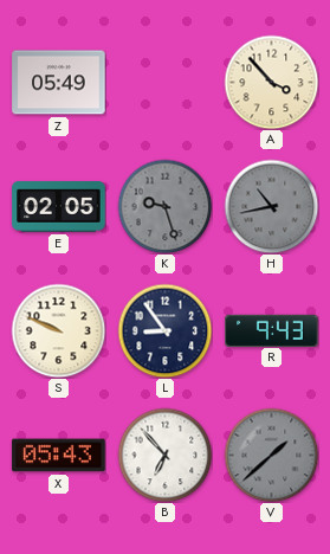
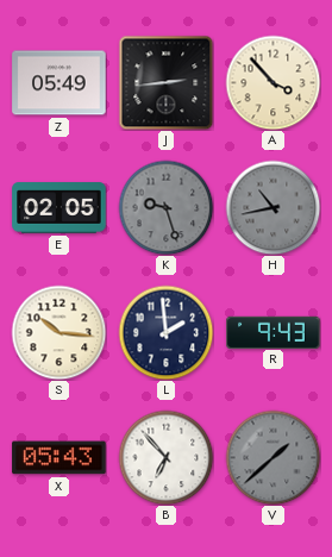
J: none -> 2:44 (165, 82)
S: 9:49 -> 10:16 (58, 332)
L: 8:54 -> 1:59 (165, 332)
